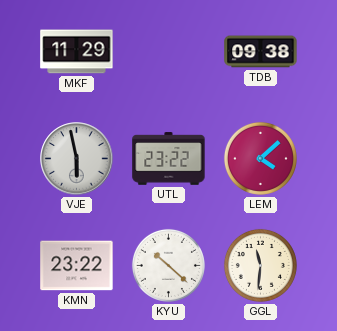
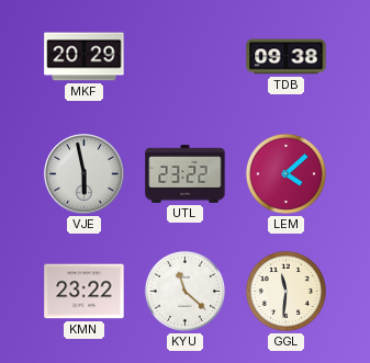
MKF: 11:29 -> 20:29 (85, 57)
KYU: 10:22 -> 11:22 (184, 291)
